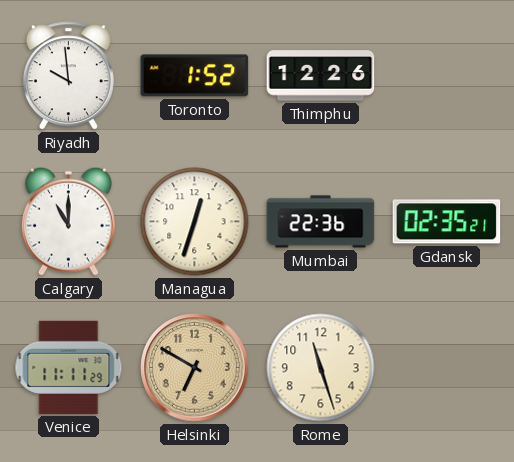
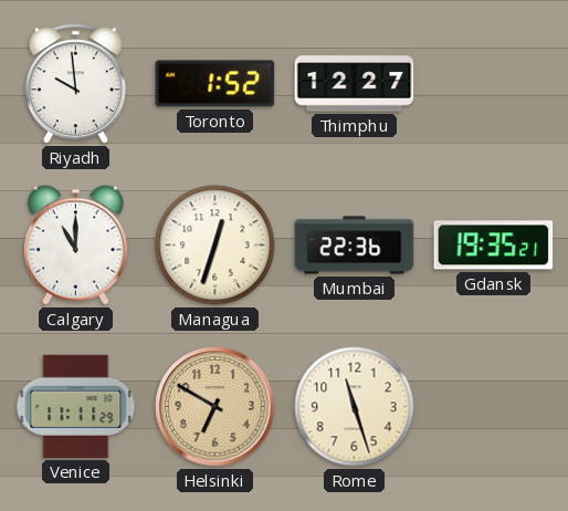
Thimphu: 12:26 -> 12:27 (355, 84)
Gdansk: 02:35 -> 19:35 (494, 246)
